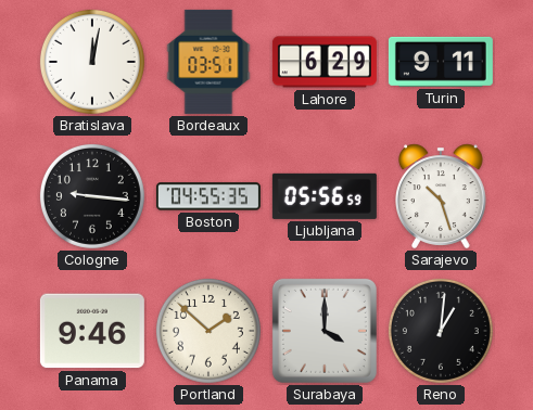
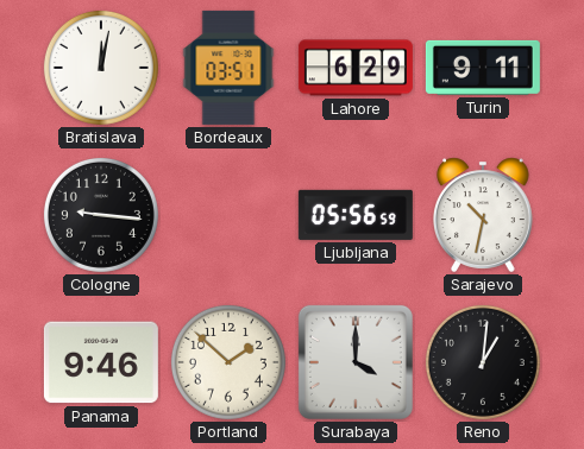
Boston: 04:55 -> none (208, 196)
Sarajevo: 10:27 -> 10:32 (484, 215)
